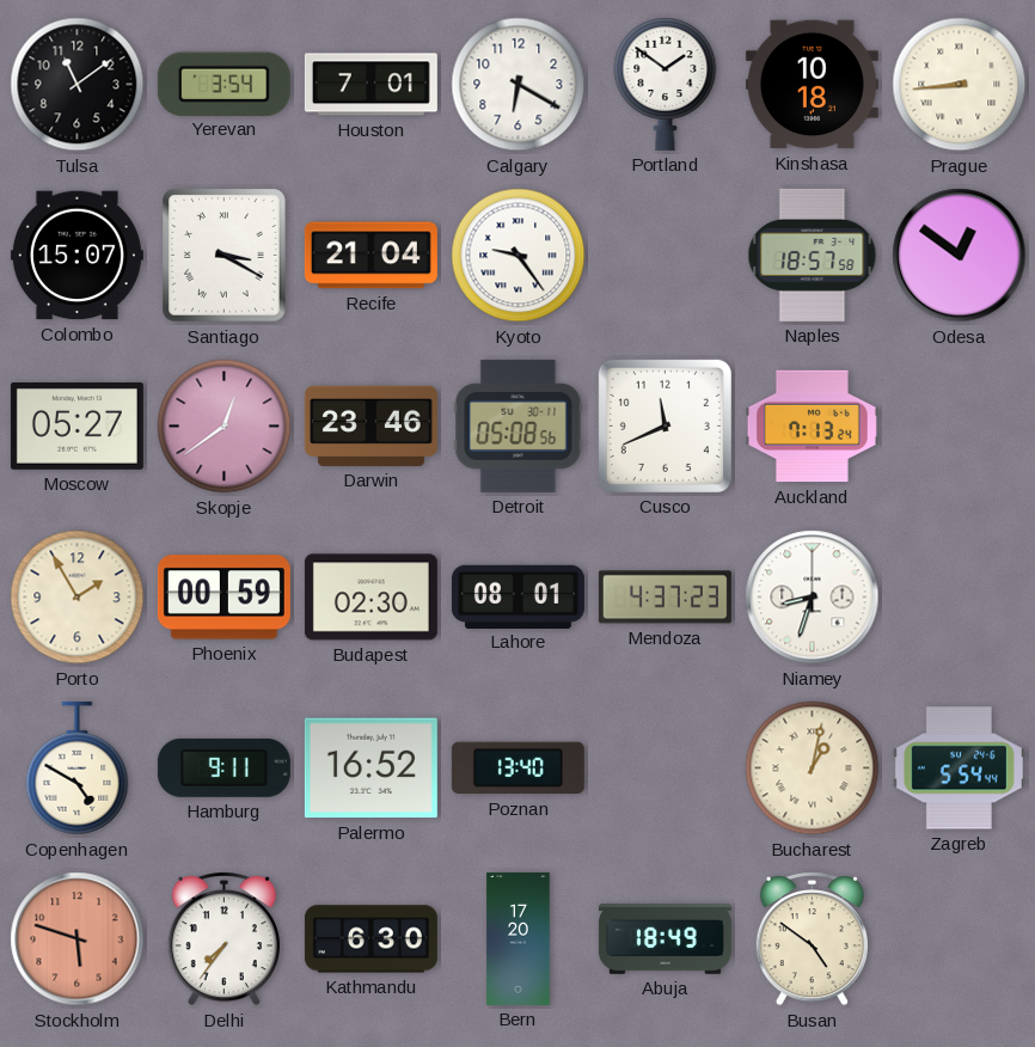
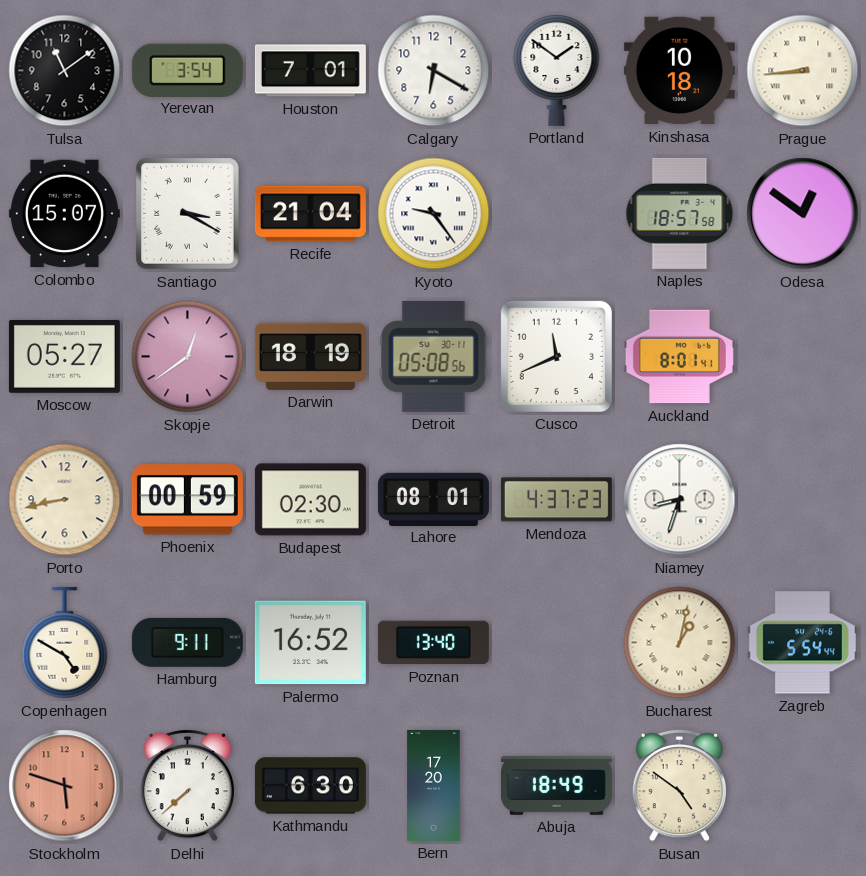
Darwin: 23:46 -> 18:19 (310, 356)
Auckland: 7:13 -> 8:01 (679, 357)
Porto: 1:55 -> 8:43 (65, 500)
Delhi: 7:36 -> 7:38 (187, 786)
